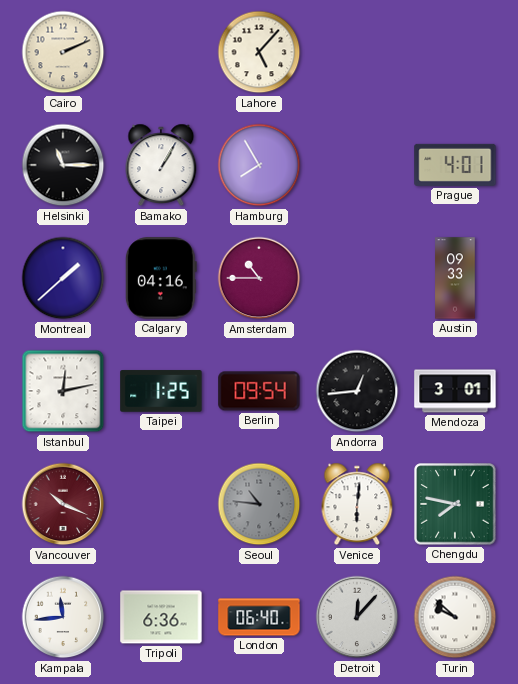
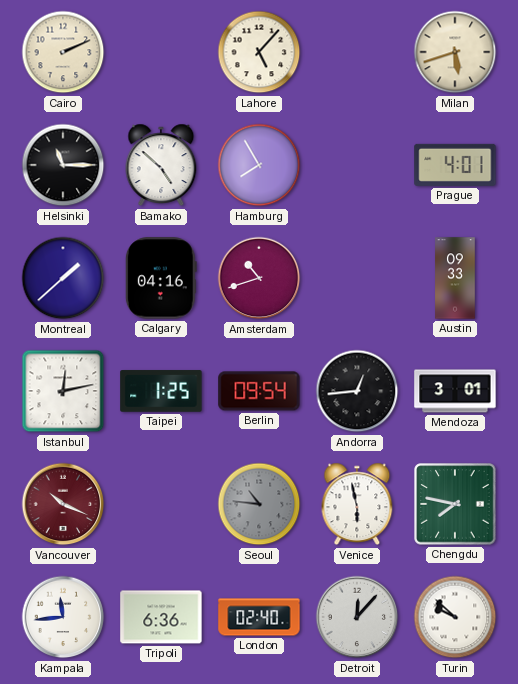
Milan: none -> 5:42 (455, 52)
Bamako: 1:05 -> 4:52 (161, 165)
Amsterdam: 10:45 -> 10:42 (259, 278)
Venice: 6:01 -> 5:58 (357, 504)
London: 06:40 -> 02:40 (259, 617)
